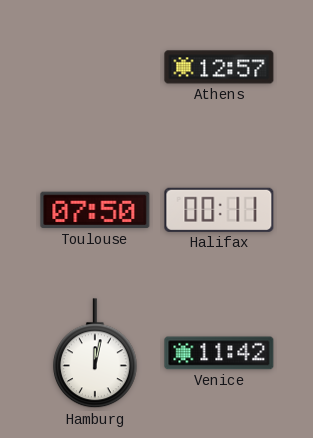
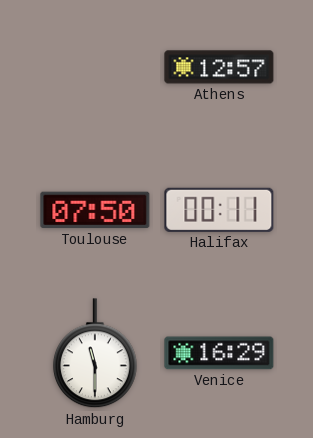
Hamburg: 12:02 -> 11:30 (95, 354)
Venice: 11:42 -> 16:29 (219, 353)
